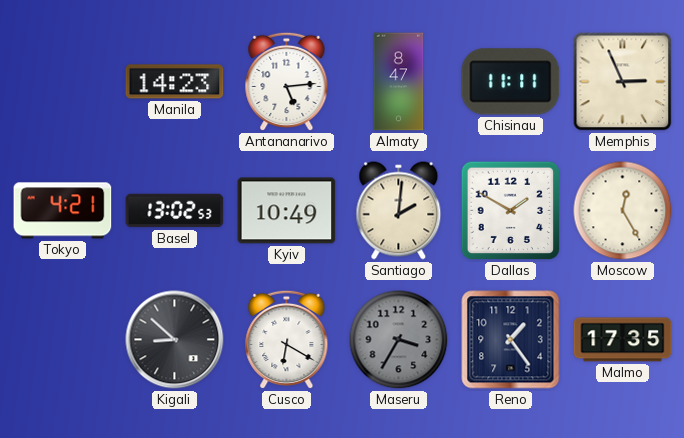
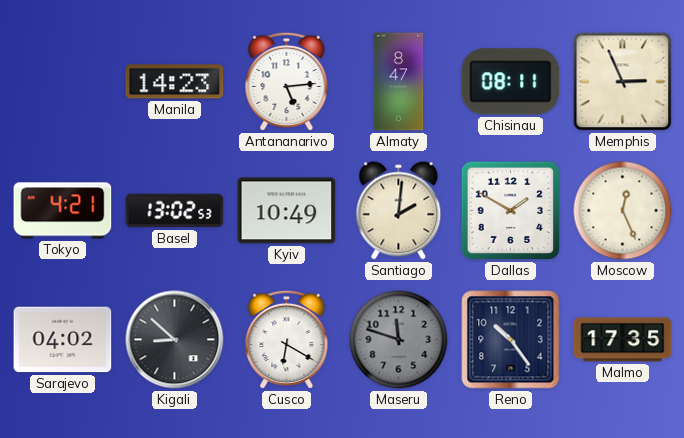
Chisinau: 11:11 -> 08:11 (511, 82)
Moscow: 12:25 -> 12:26 (623, 211)
Sarajevo: none -> 04:02 (63, 340)
Maseru: 3:35 -> 11:48 (399, 340)
Reno: 1:24 -> 10:24 (511, 340)
